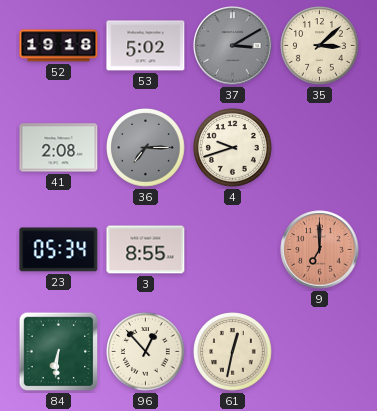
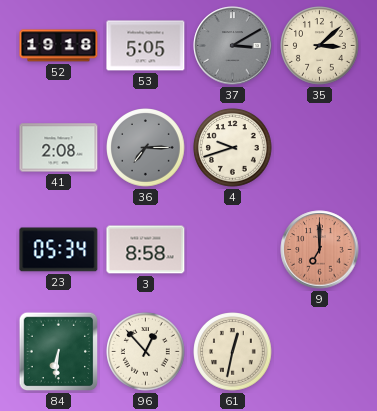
53: 5:02 -> 5:05 (146, 46)
3: 8:55 -> 8:58 (146, 250)
